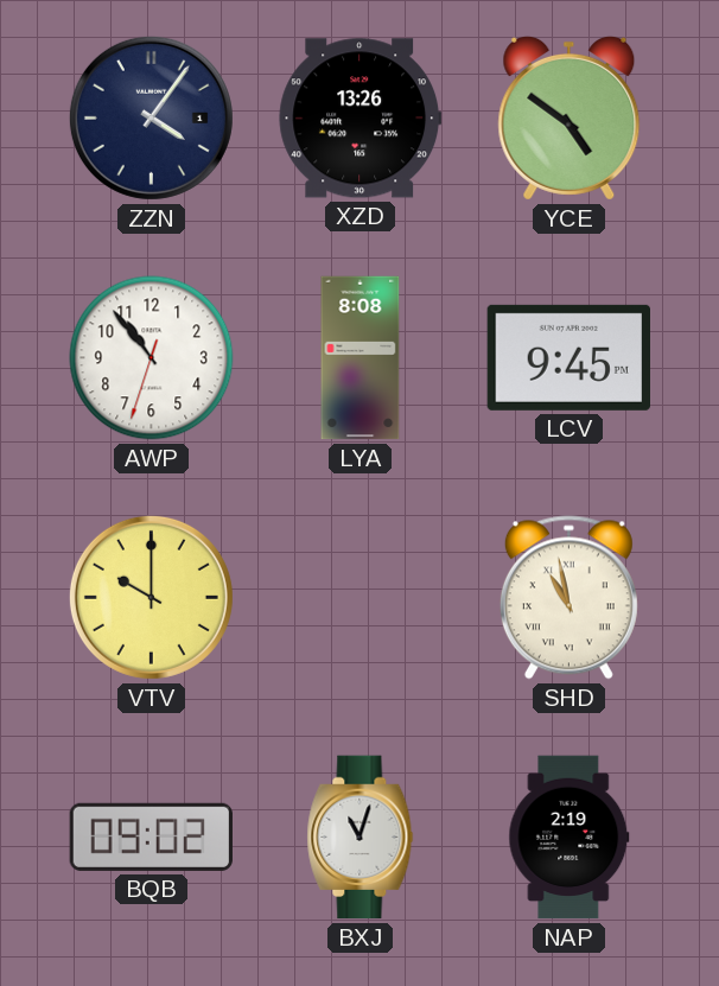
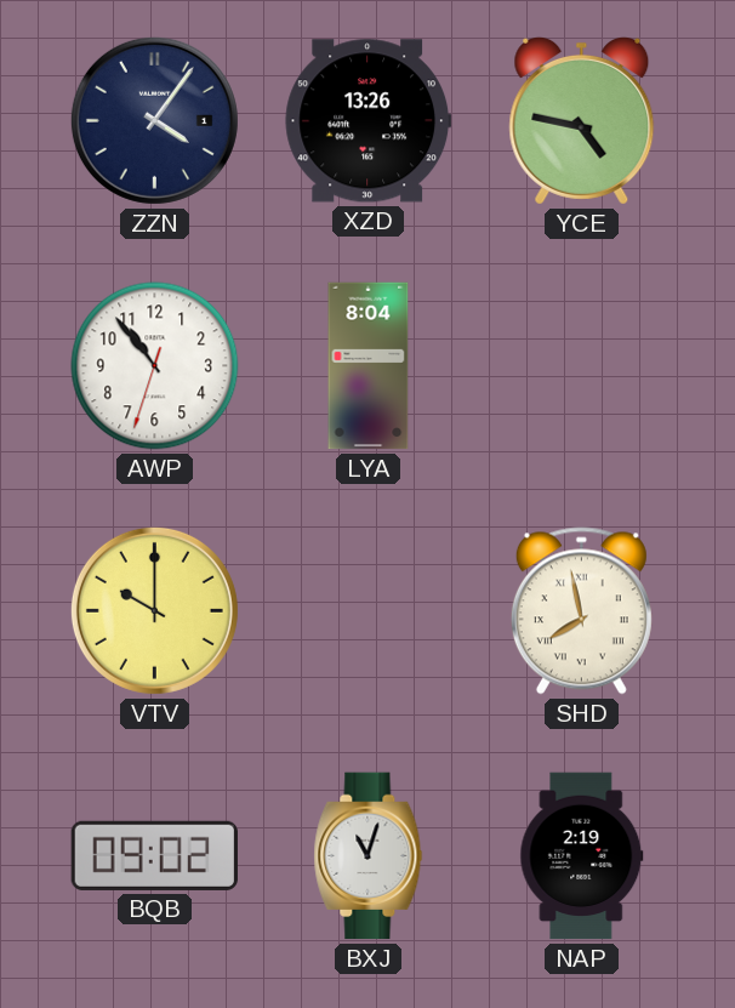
YCE: 4:51 -> 4:47 (582, 120)
LYA: 8:08 -> 8:04 (369, 366)
LCV: 9:45 -> none (568, 357)
SHD: 10:58 -> 7:58 (581, 611)
